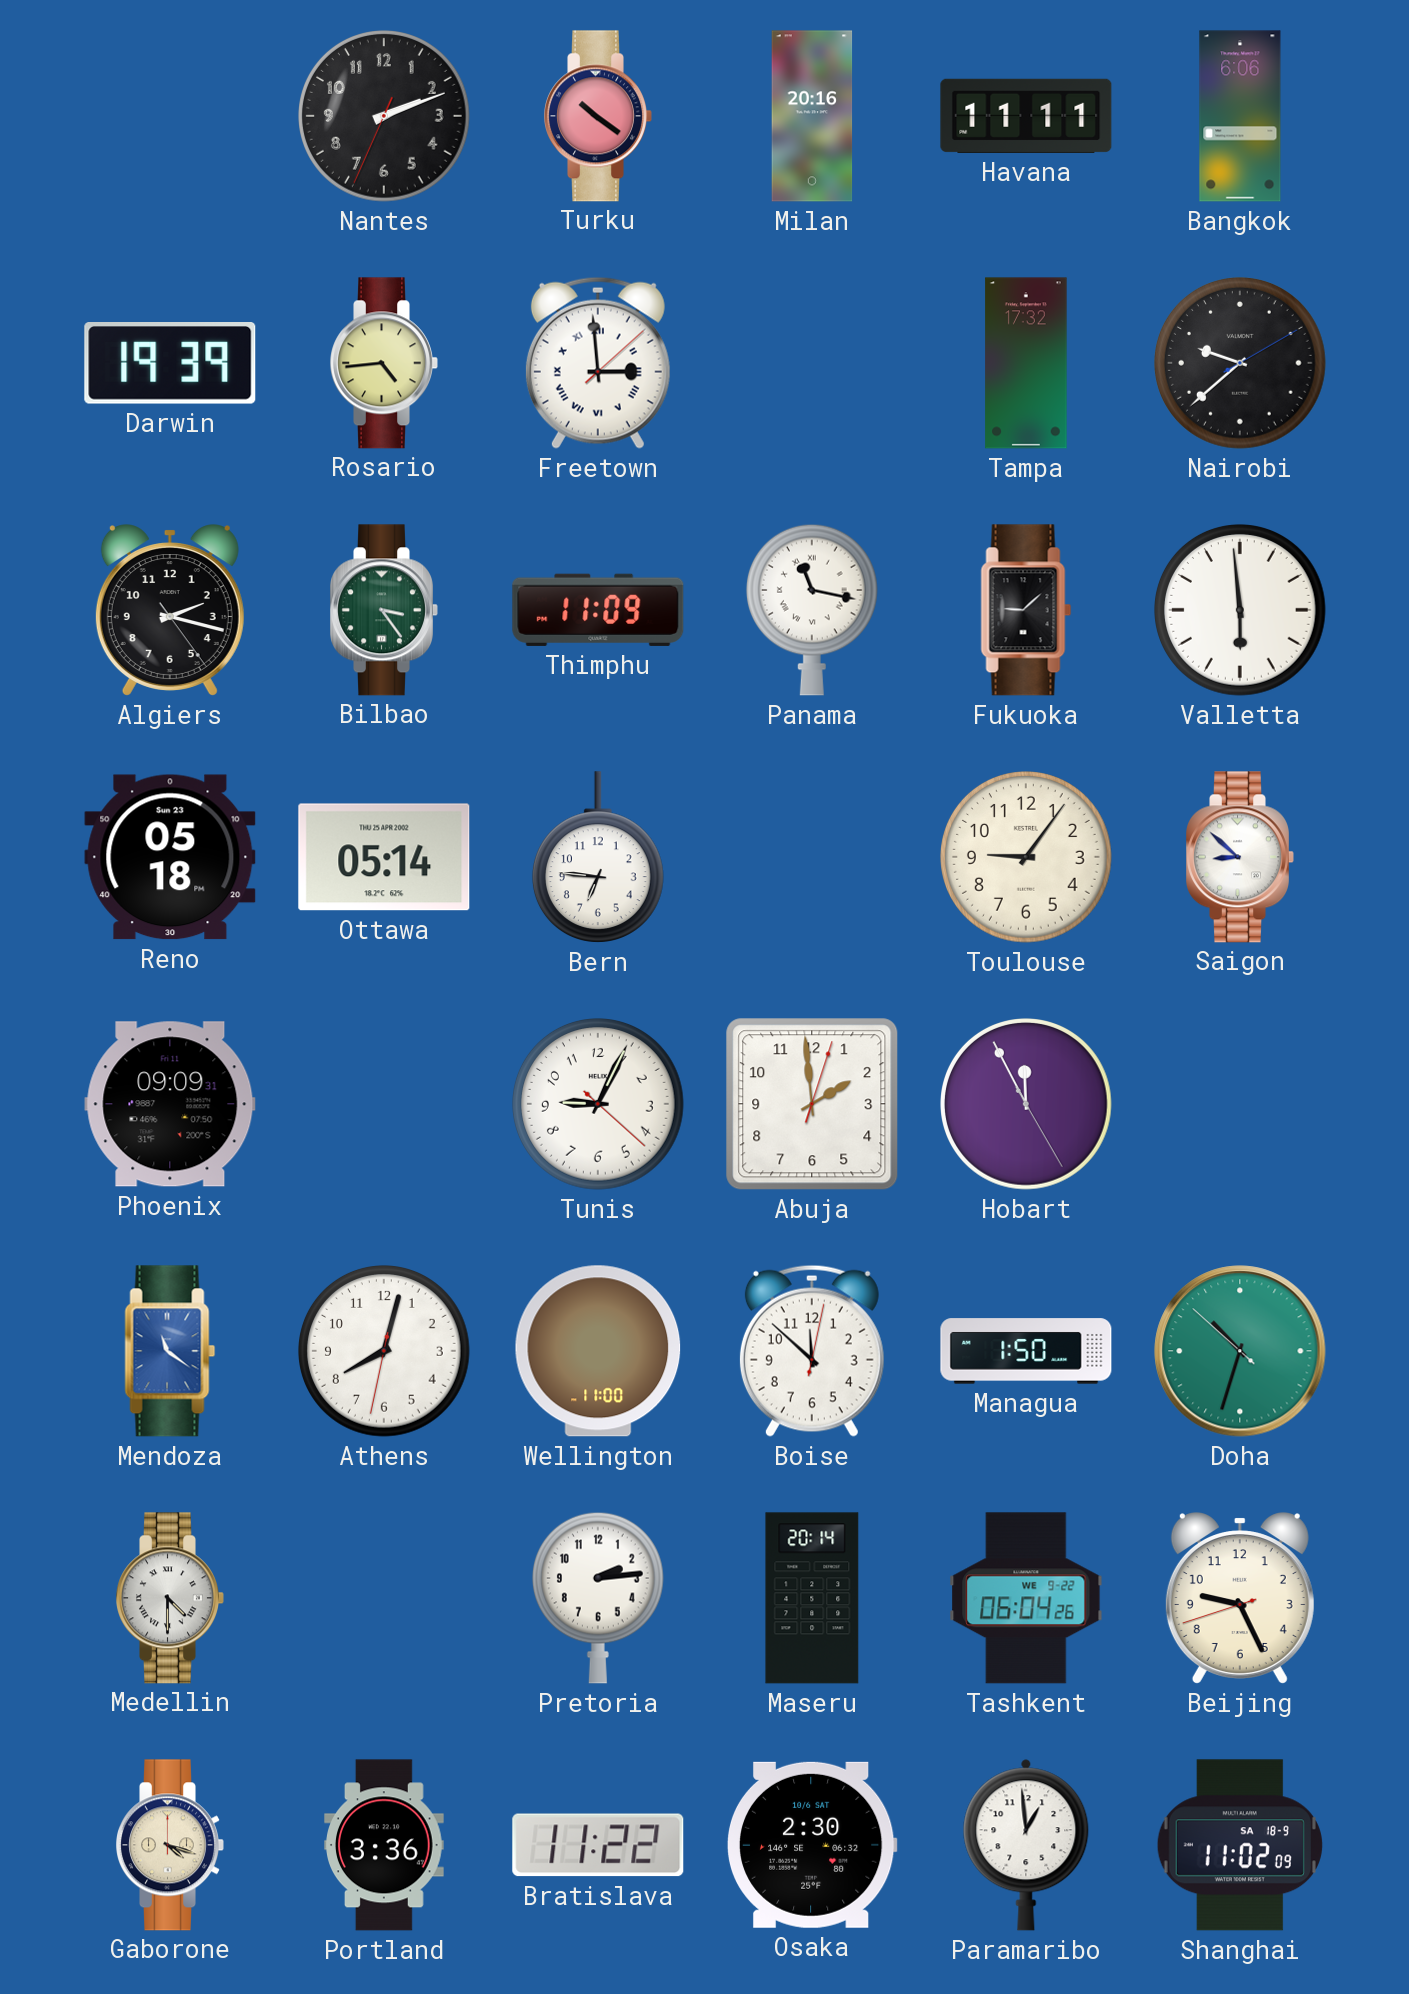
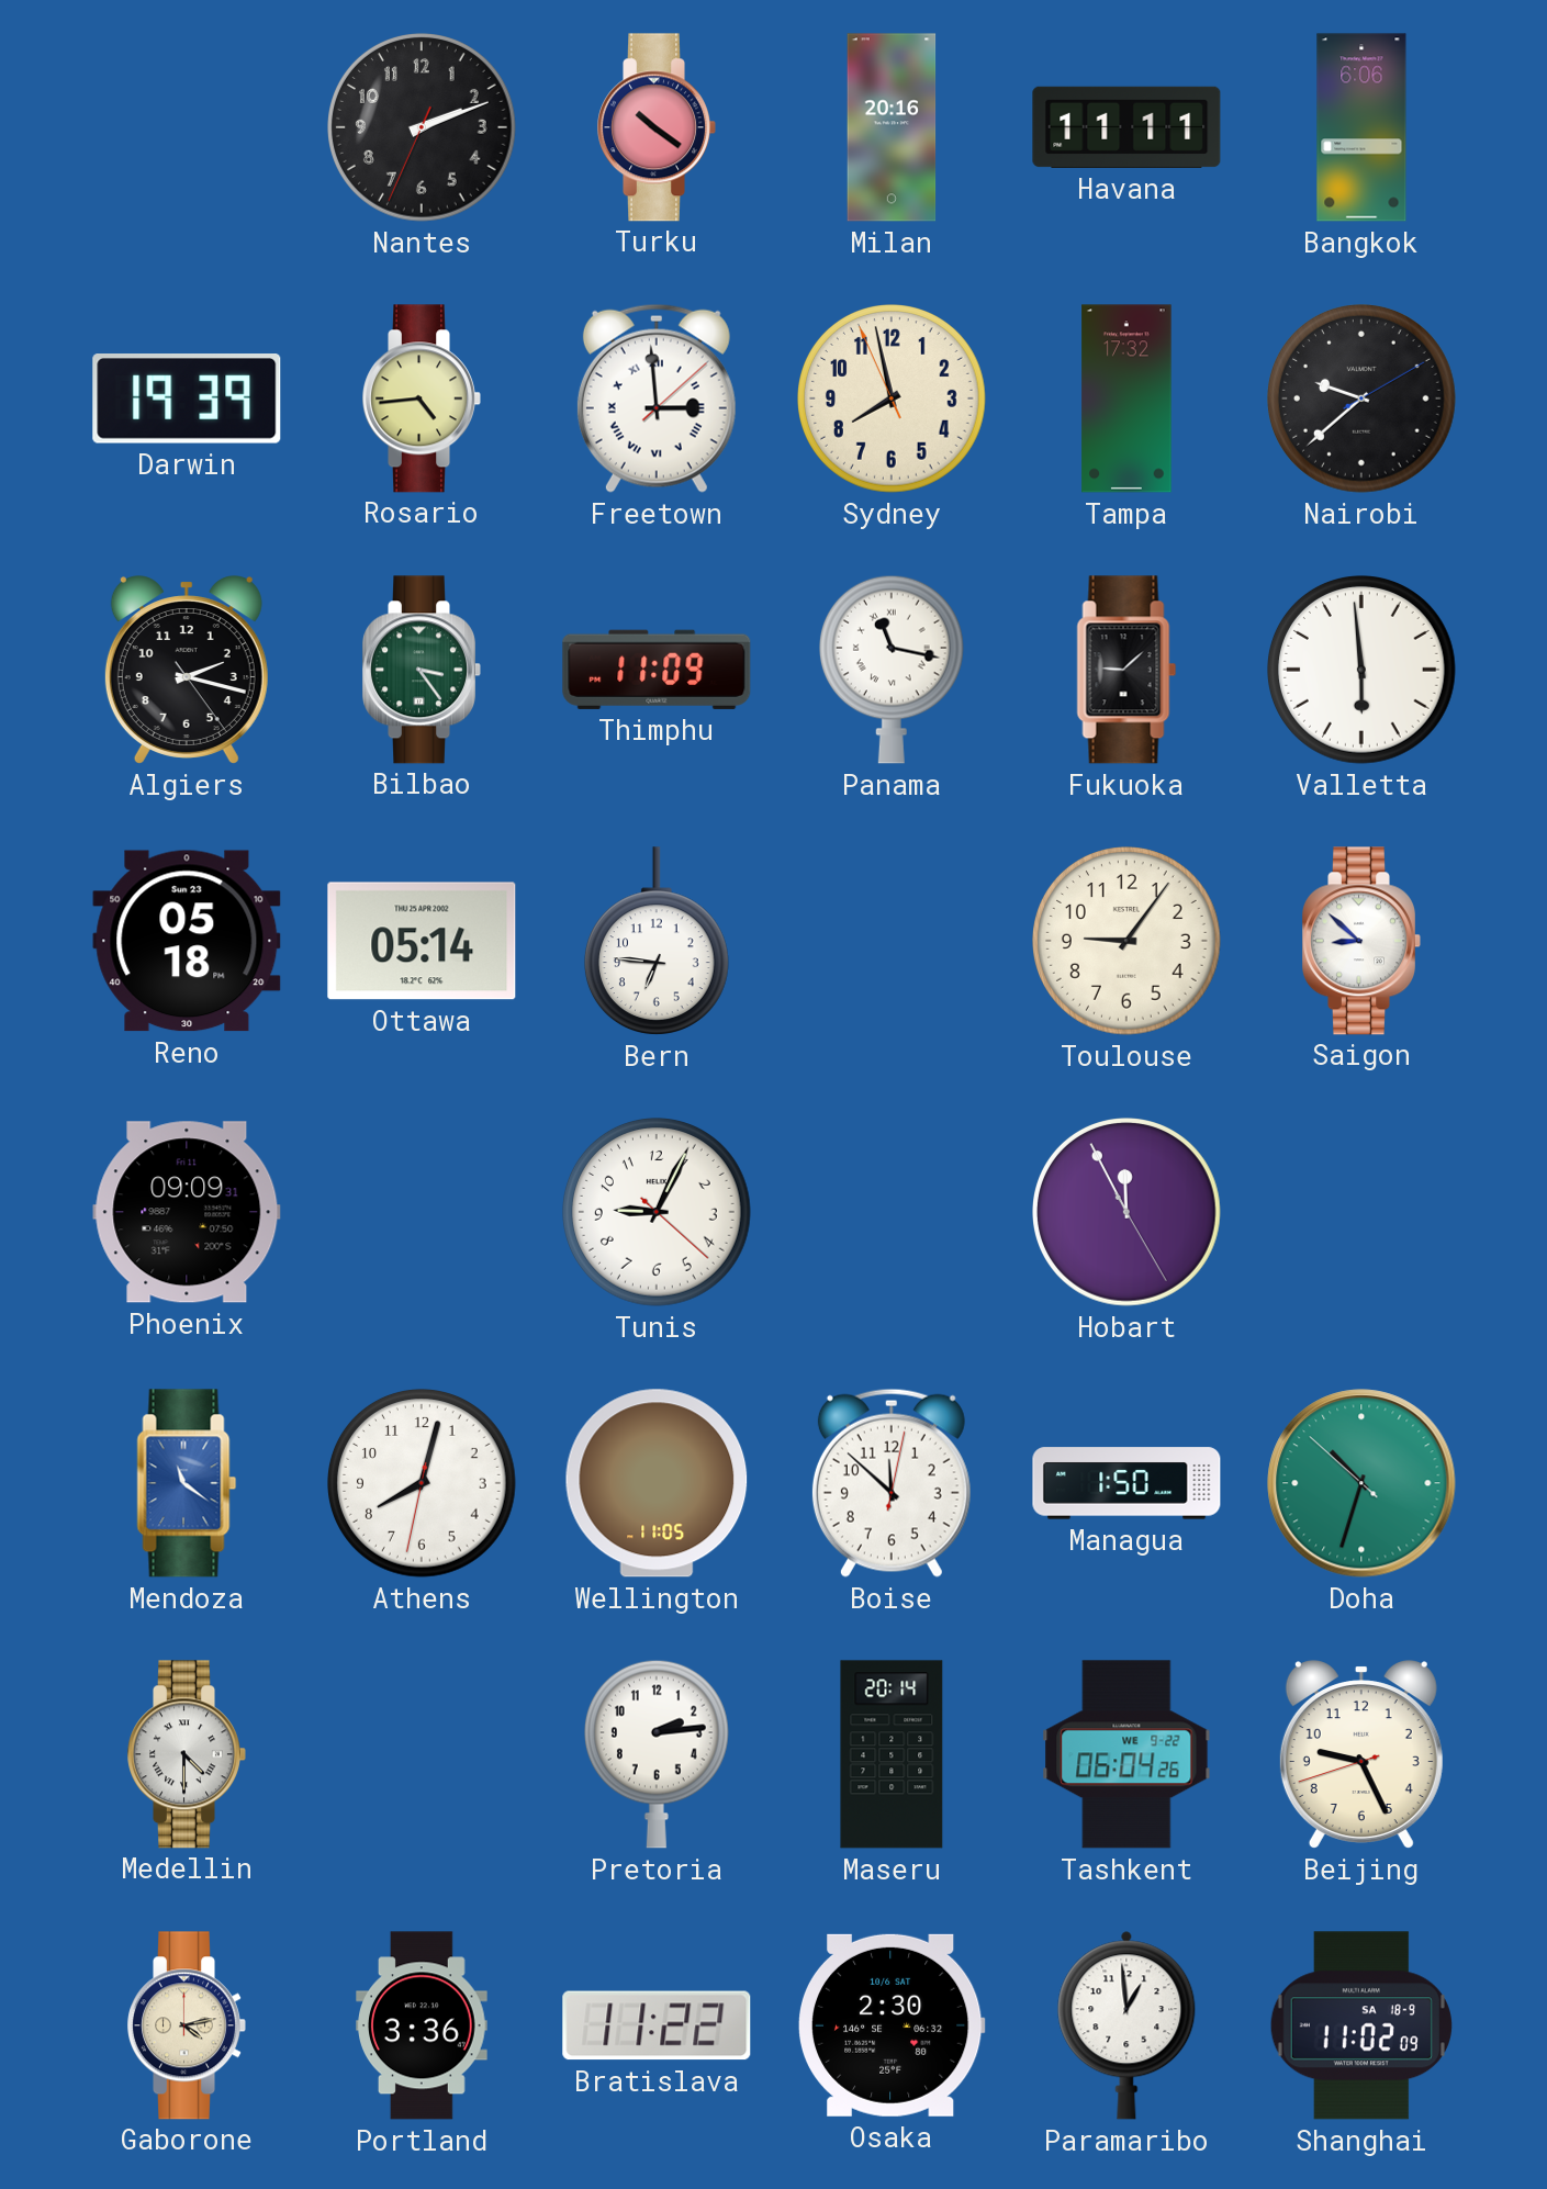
Sydney: none -> 7:57 (893, 400)
Abuja: 1:59 -> none (812, 1104)
Wellington: 11:00 -> 11:05 (657, 1483)
Gaborone: 4:18 -> 4:13 (187, 2025)
